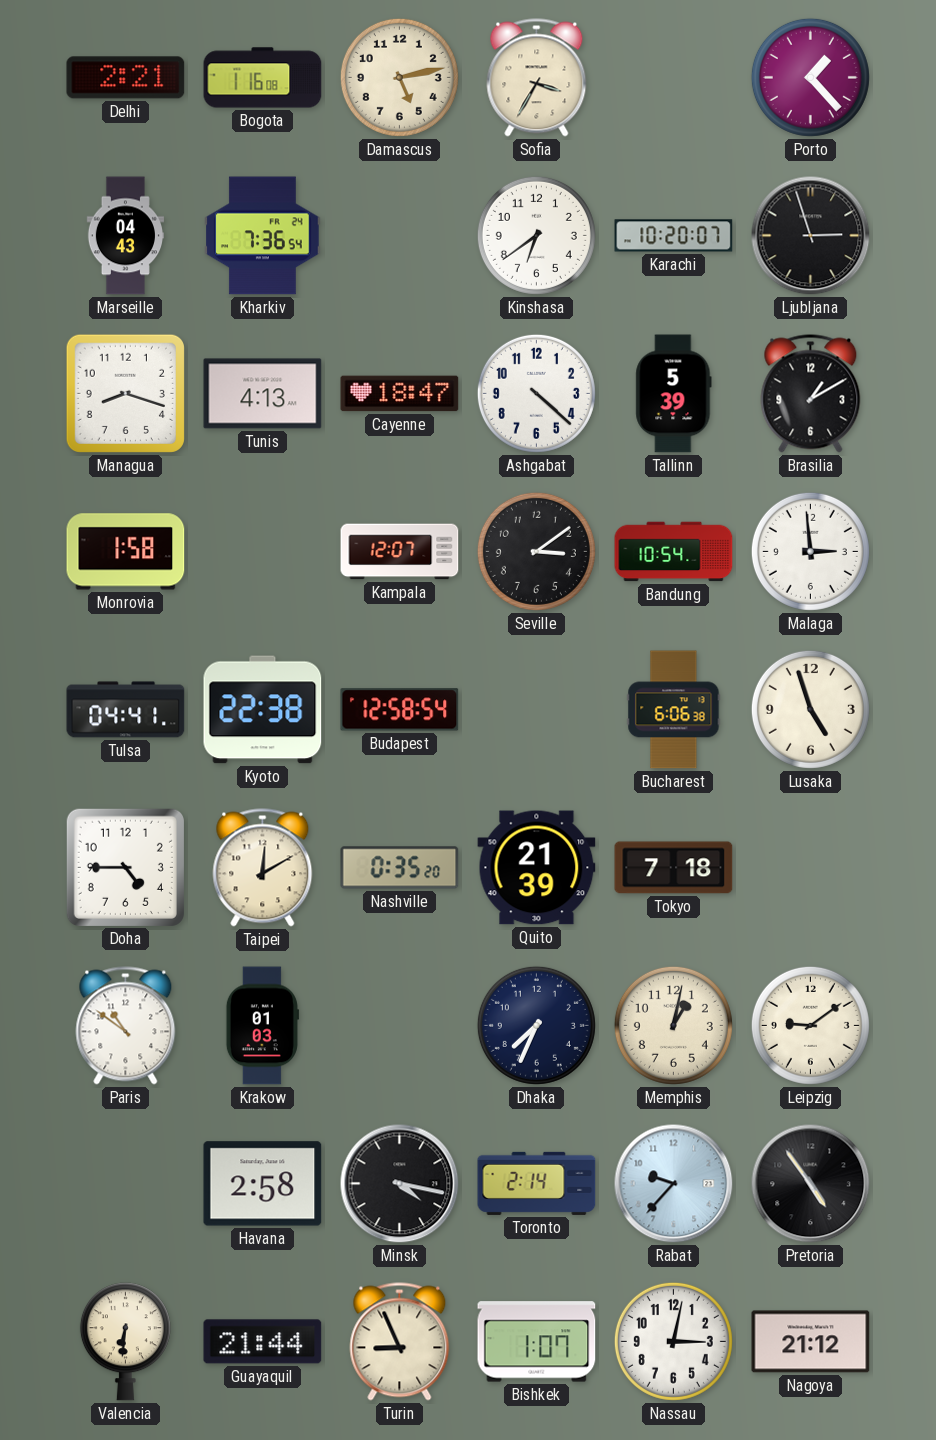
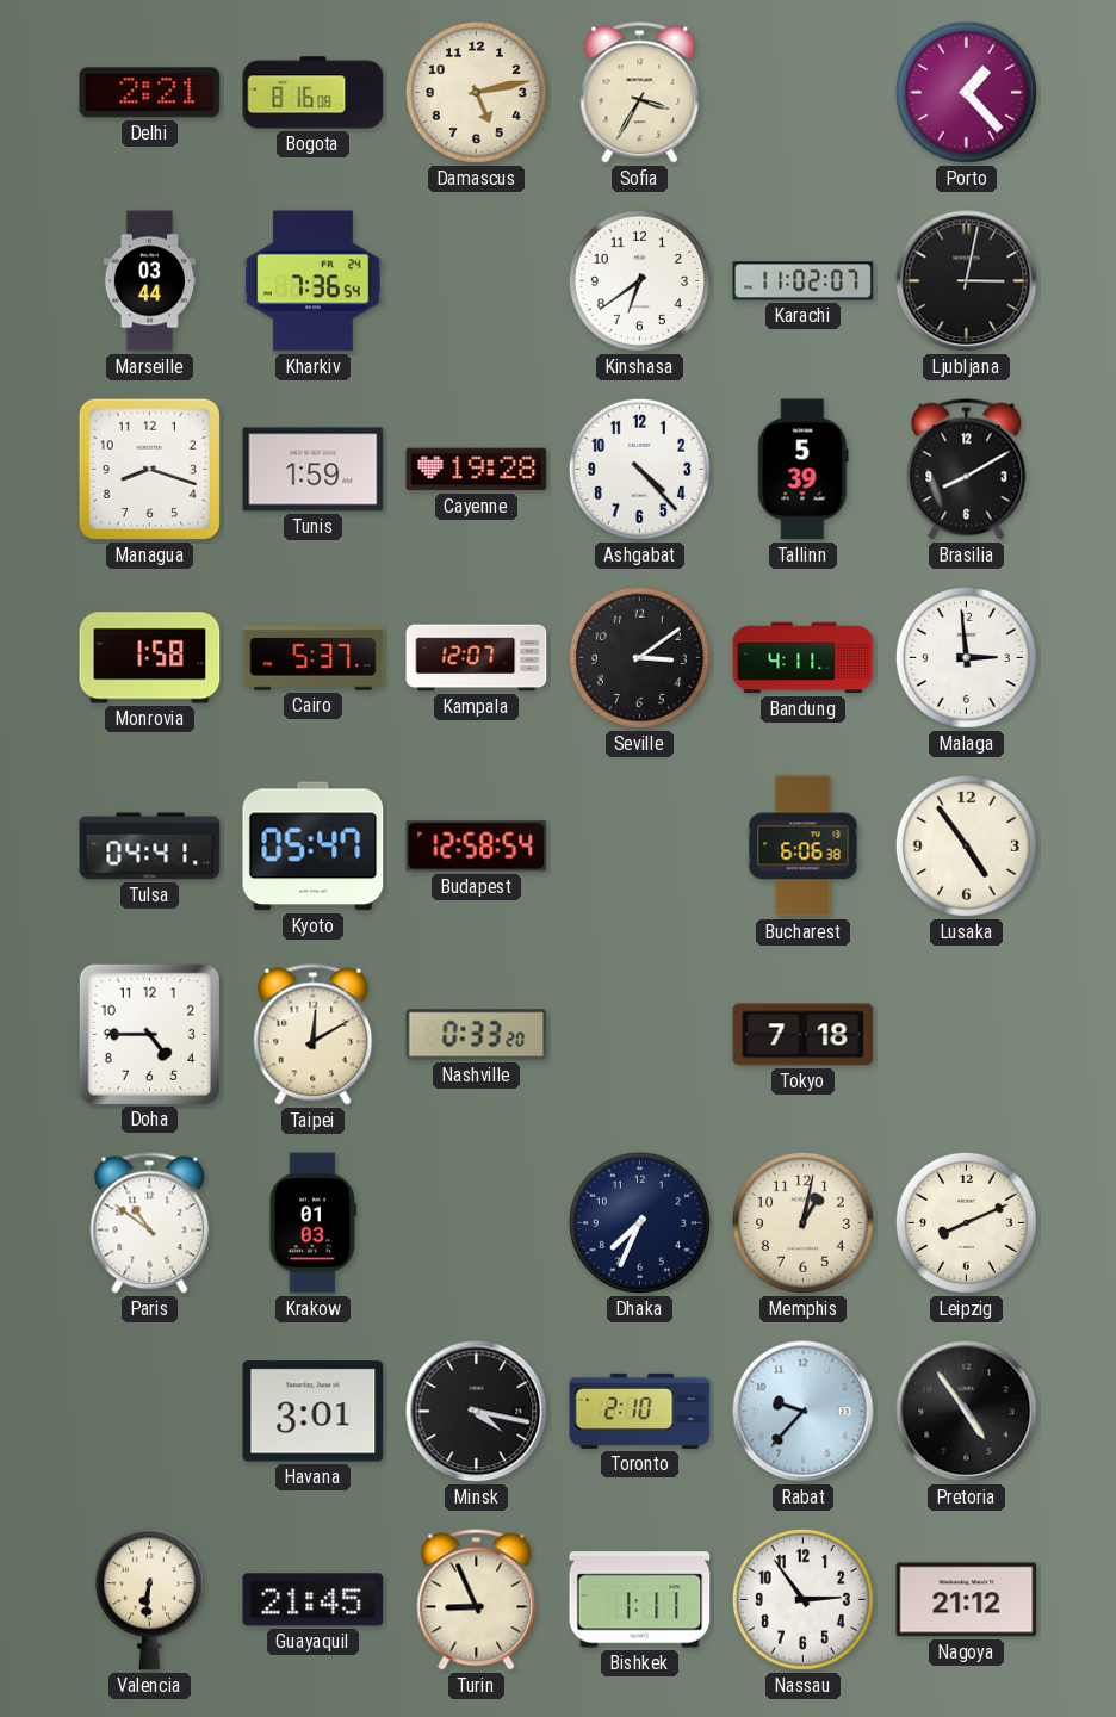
Bogota: 1:16 -> 8:16 (314, 93)
Marseille: 04:43 -> 03:44 (149, 281)
Karachi: 10:20 -> 11:02 (804, 281)
Ljubljana: 2:57 -> 3:02 (967, 281)
Tunis: 4:13 -> 1:59 (314, 470)
Cayenne: 18:47 -> 19:28 (477, 470)
Ashgabat: 4:22 -> 4:23 (639, 469)
Brasilia: 1:10 -> 8:10 (967, 470)
Cairo: none -> 5:37 (314, 658)
Bandung: 10:54 -> 4:11 (804, 658)
Kyoto: 22:38 -> 05:47 (314, 847)
Lusaka: 4:57 -> 4:54 (966, 845)
Nashville: 0:35 -> 0:33 (477, 1035)
Quito: 21:39 -> none (537, 868)
Leipzig: 9:09 -> 8:11 (966, 1222)
Havana: 2:58 -> 3:01 (314, 1412)
Toronto: 2:14 -> 2:10 (640, 1411)
Guayaquil: 21:44 -> 21:45 (314, 1600)
Bishkek: 1:07 -> 1:11 (640, 1600)
Nassau: 3:02 -> 2:54 (802, 1599)
